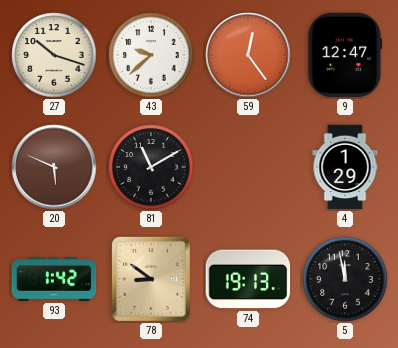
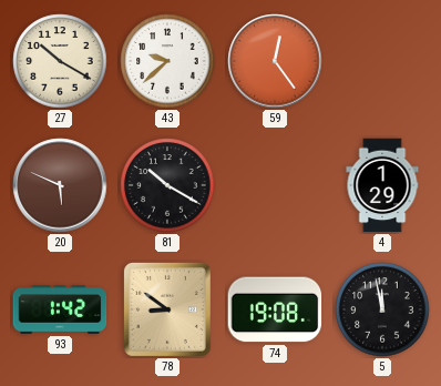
27: 10:18 -> 10:20 (60, 61)
9: 12:47 -> none (345, 55)
81: 11:10 -> 10:20 (167, 185)
74: 19:13 -> 19:08 (275, 309)
